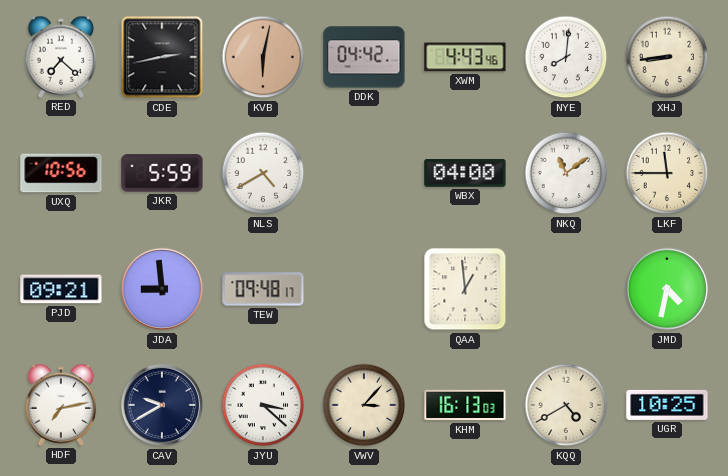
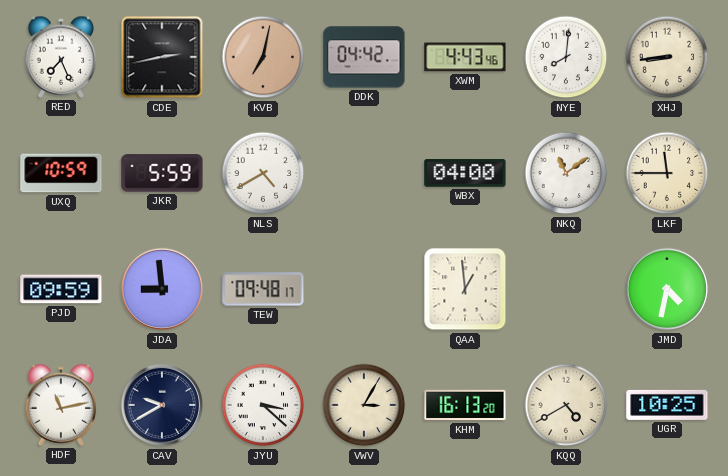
RED: 7:22 -> 7:26 (61, 57)
KVB: 6:02 -> 7:02 (263, 57)
UXQ: 10:56 -> 10:59 (61, 173)
PJD: 09:21 -> 09:59 (61, 289)
HDF: 7:13 -> 11:13 (61, 405)
VWV: 3:07 -> 3:05 (364, 405)
KHM: 16:13:03 -> 16:13:20 (465, 405)
